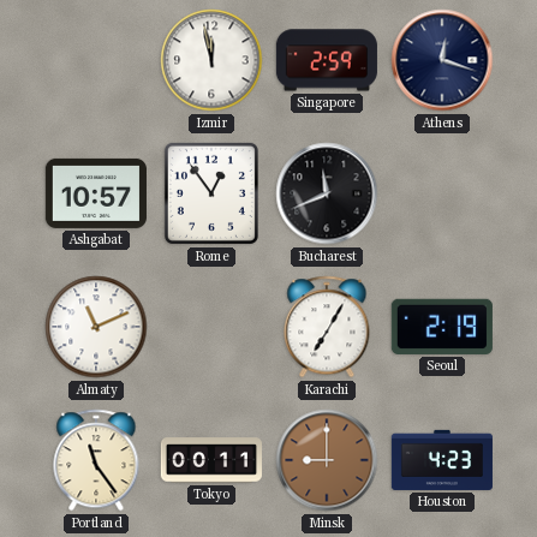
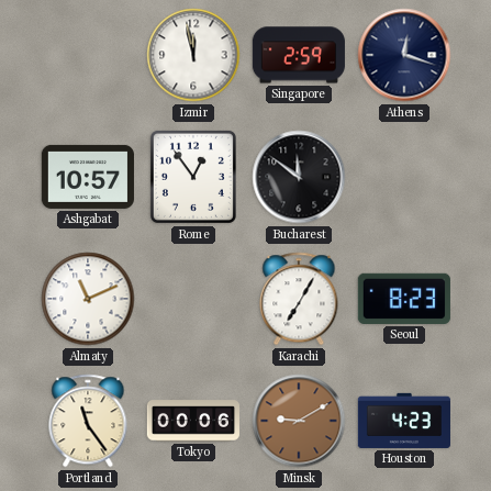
Bucharest: 11:41 -> 11:51 (299, 177)
Seoul: 2:19 -> 8:23 (404, 299)
Tokyo: 00:11 -> 00:06 (193, 421)
Minsk: 9:00 -> 9:10 (299, 421)
